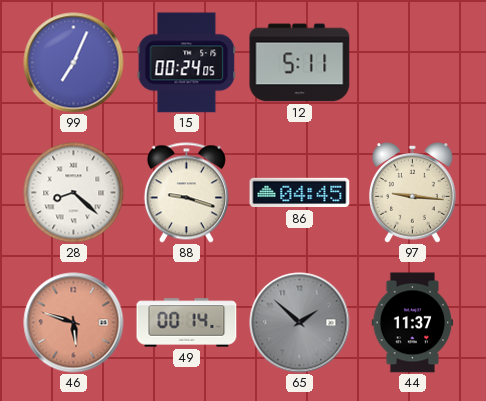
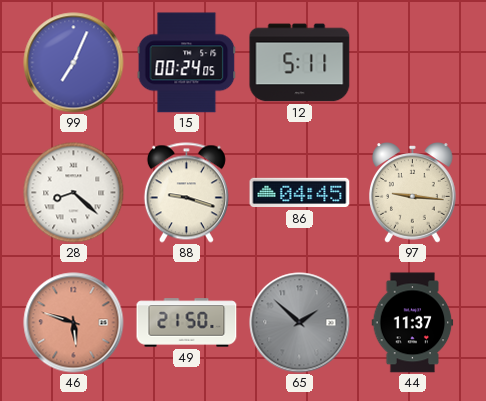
49: 00:14 -> 21:50 (187, 323)
